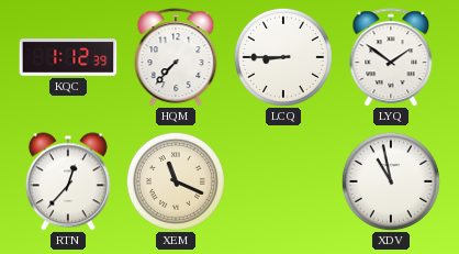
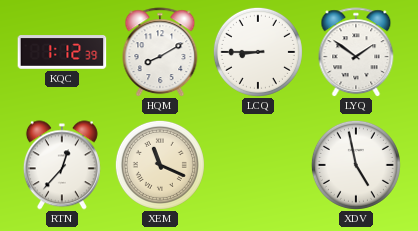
HQM: 7:37 -> 8:10 (160, 52)
XDV: 10:58 -> 4:58 (356, 165)
